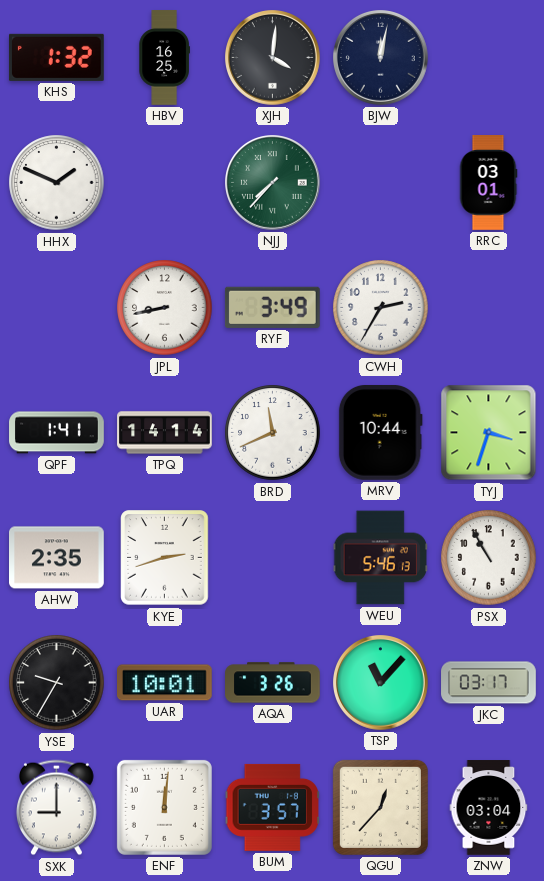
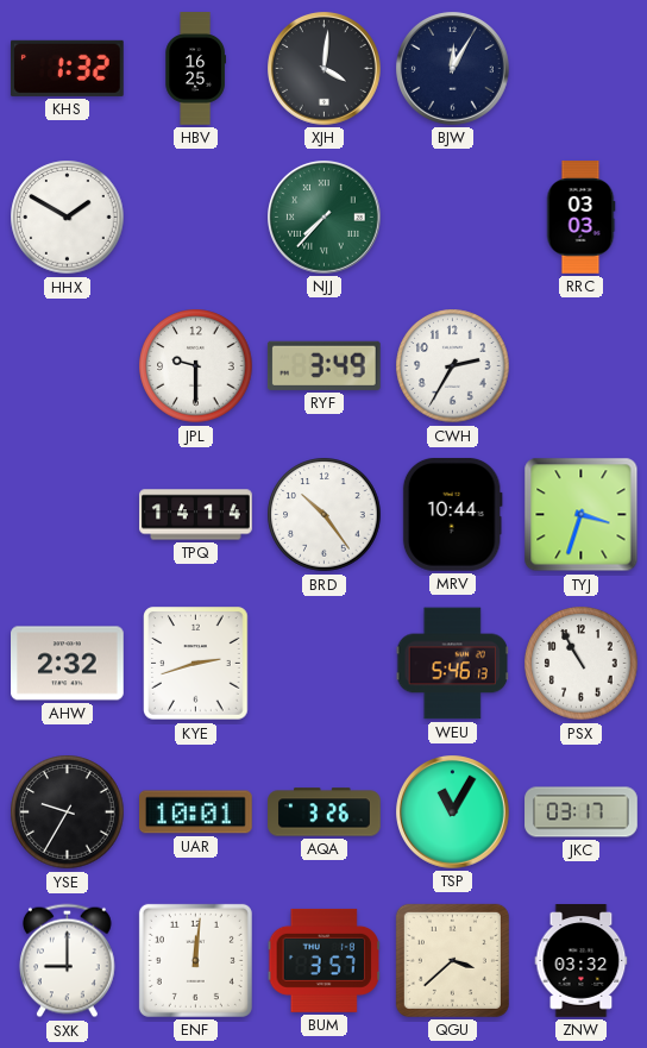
BJW: 12:02 -> 12:05 (453, 69)
HHX: 1:49 -> 1:50 (68, 218)
RRC: 03:01 -> 03:03 (580, 218)
JPL: 8:43 -> 9:30 (196, 366)
QPF: 1:41 -> none (57, 433)
BRD: 11:41 -> 10:24 (325, 515)
AHW: 2:35 -> 2:32 (68, 664)
TSP: 11:07 -> 11:05 (453, 812)
QGU: 12:37 -> 3:38 (452, 960)
ZNW: 03:04 -> 03:32 (582, 961)
